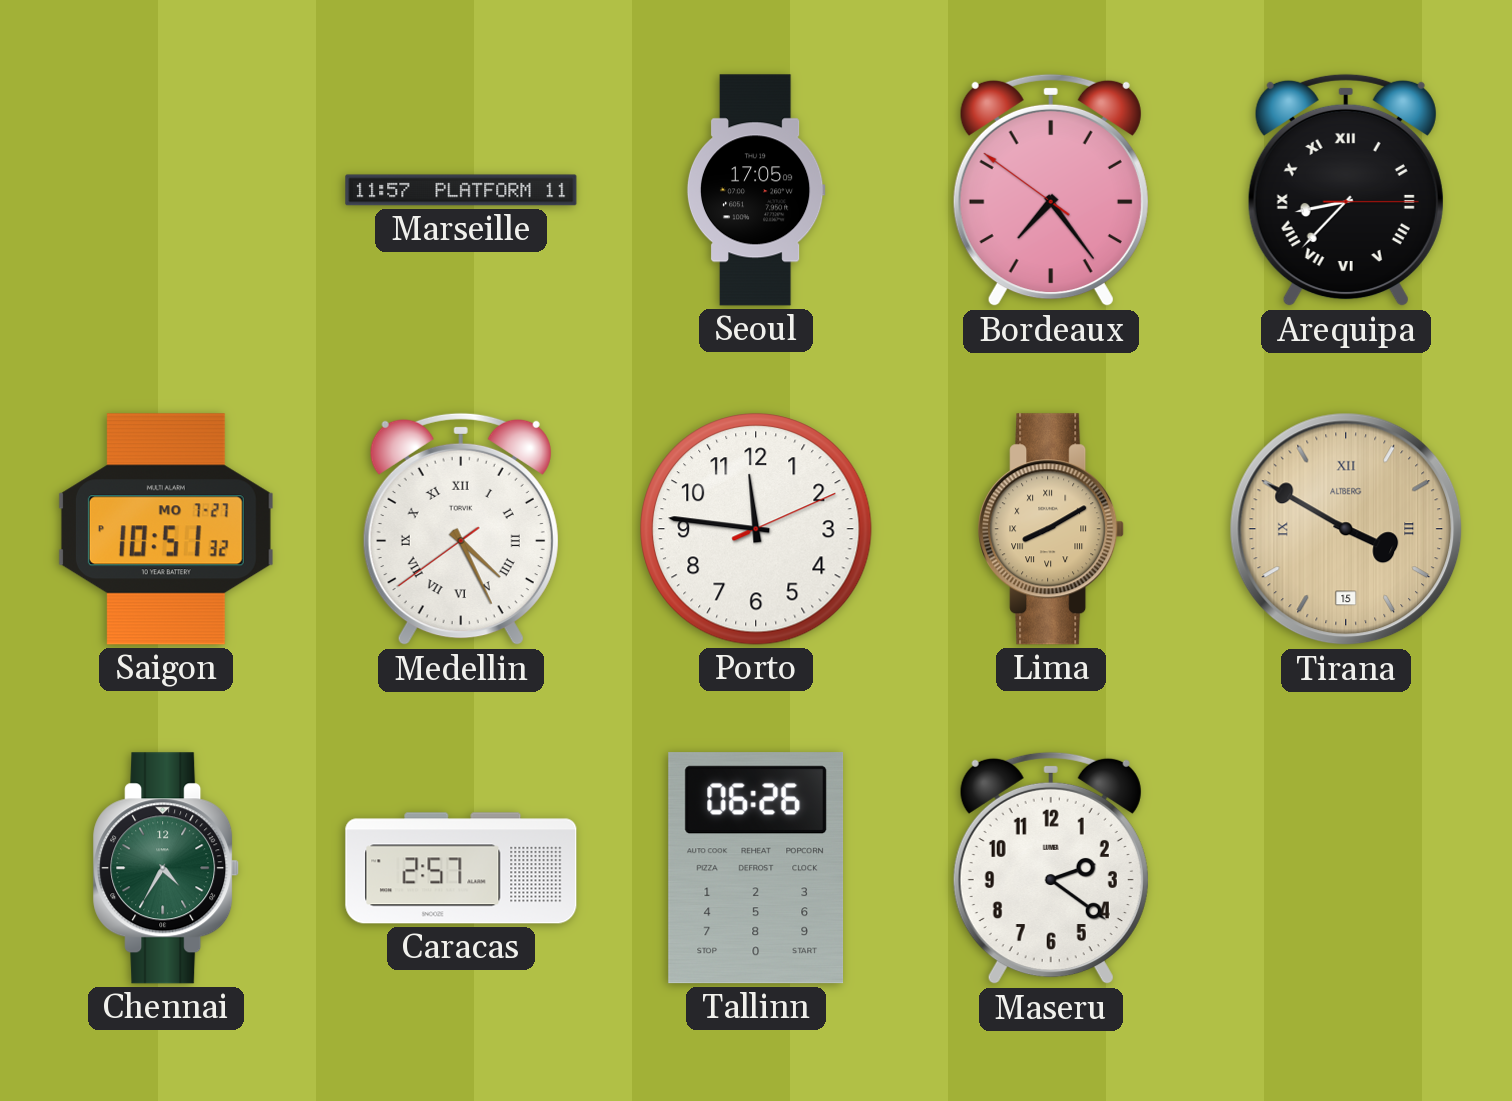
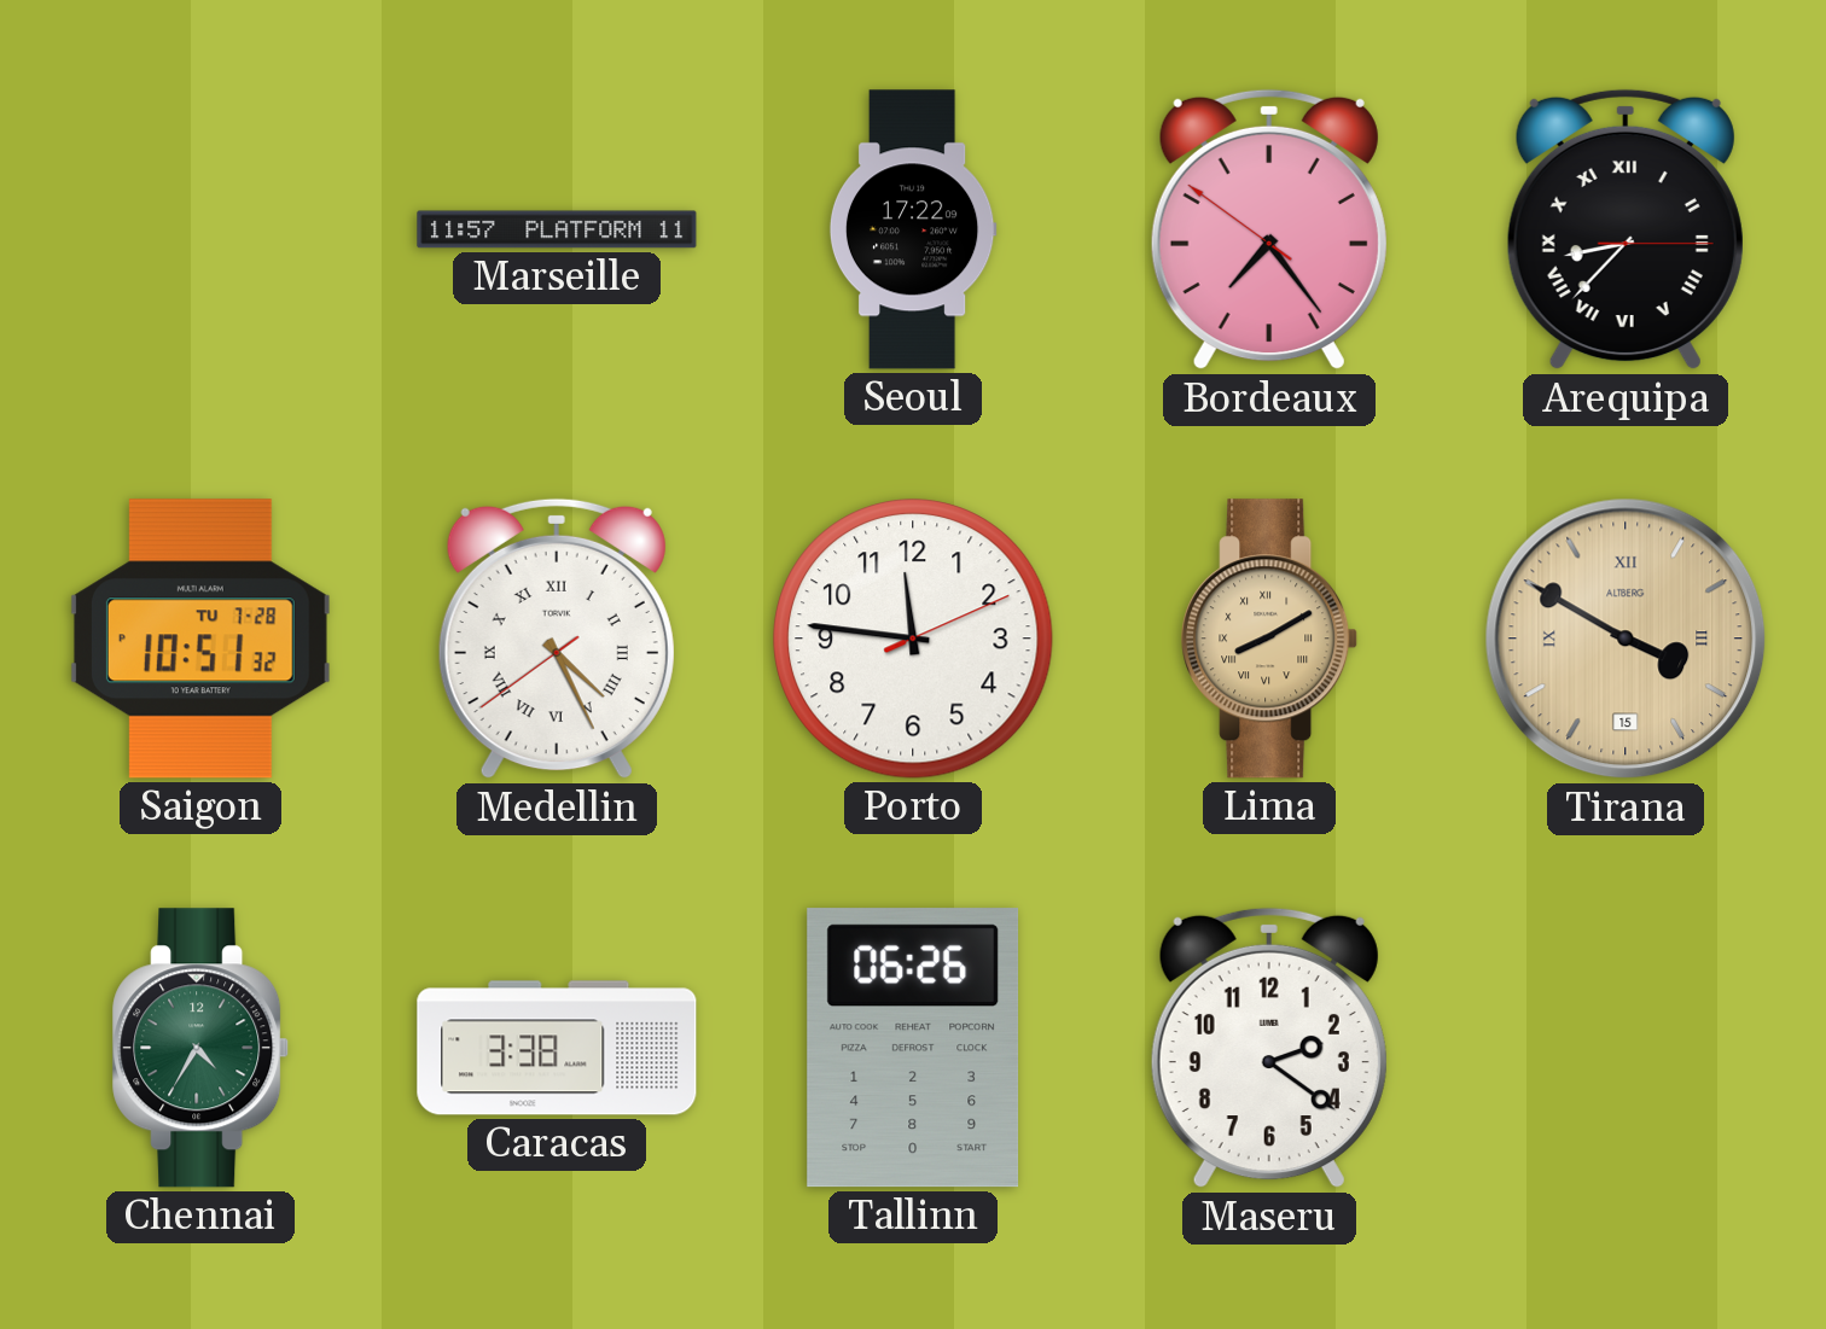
Seoul: 17:05 -> 17:22 (913, 229)
Saigon date: MO 7-27 -> TU 7-28 (200, 639)
Caracas: 2:57 -> 3:38 (557, 1048)
